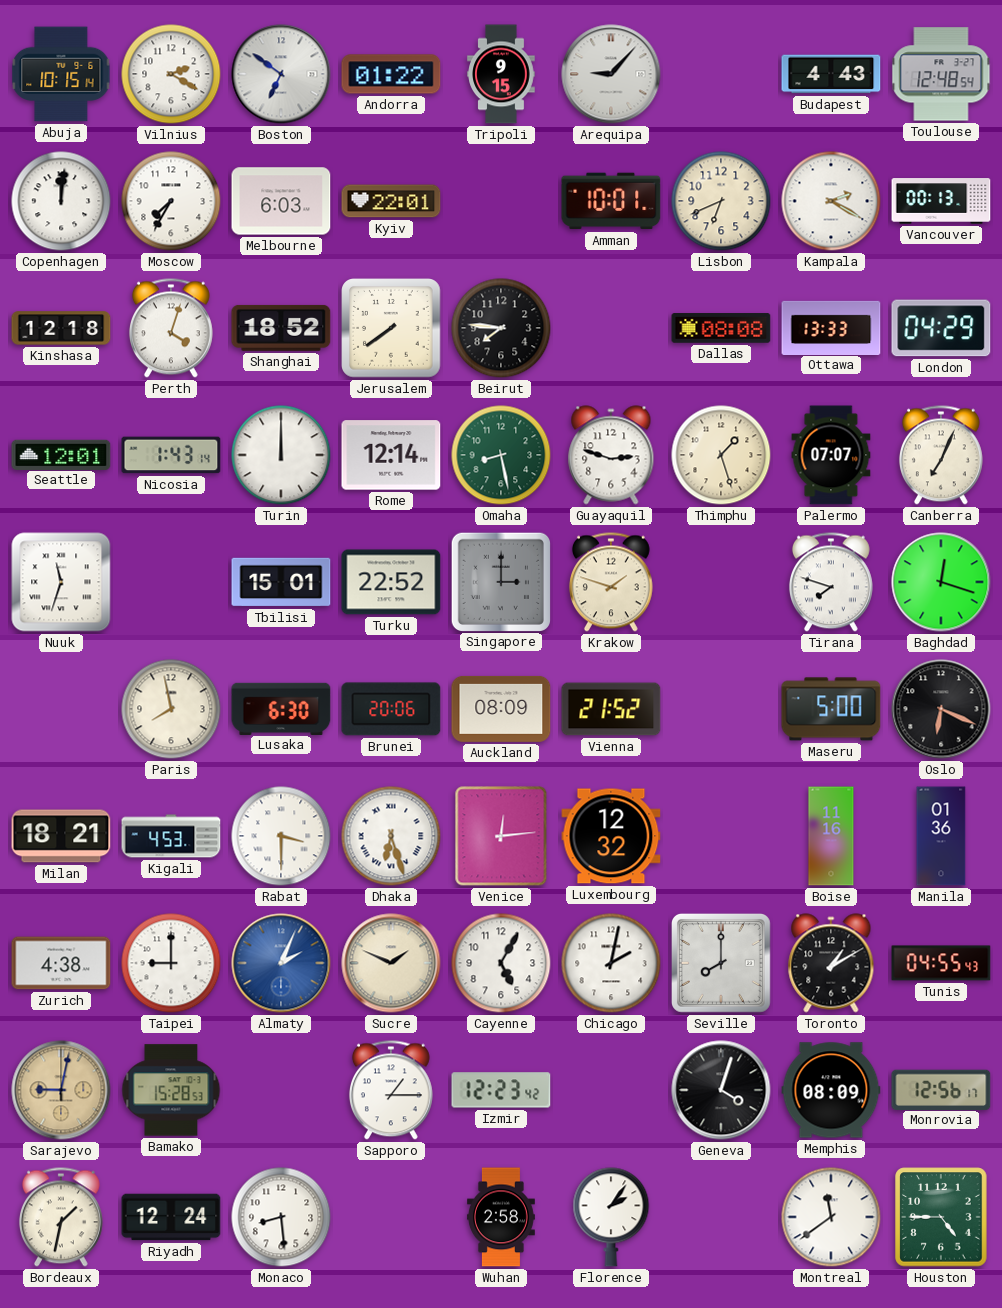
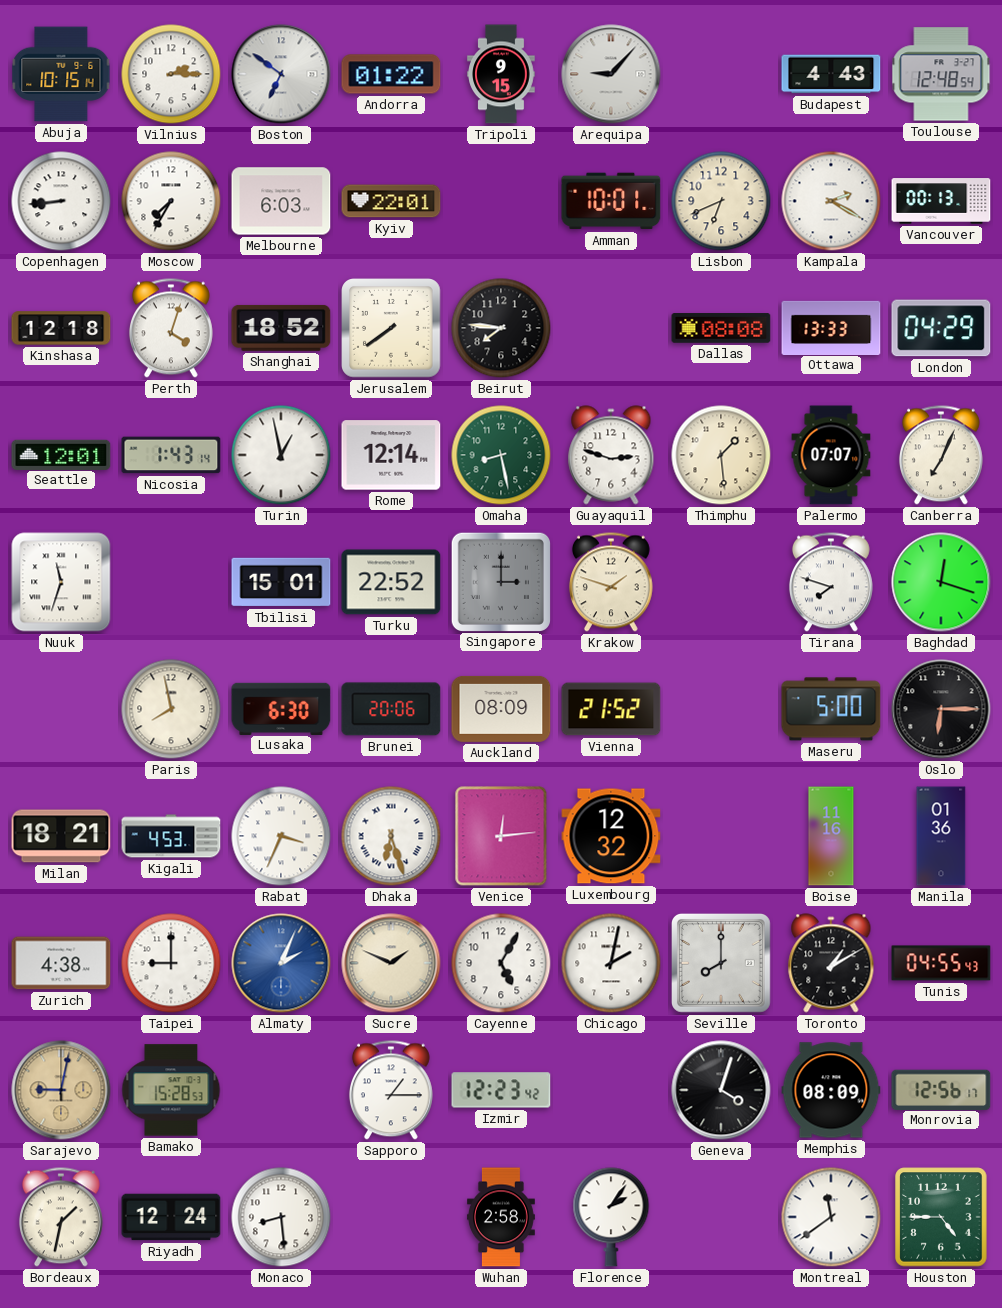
Vilnius: 2:20 -> 2:15 (171, 74)
Copenhagen: 12:01 -> 8:44 (61, 201)
Turin: 12:00 -> 12:58 (281, 455)
Thimphu: 1:27 -> 1:29 (721, 455)
Oslo: 6:19 -> 6:15 (941, 709)
Rabat: 3:30 -> 3:34 (281, 836)
